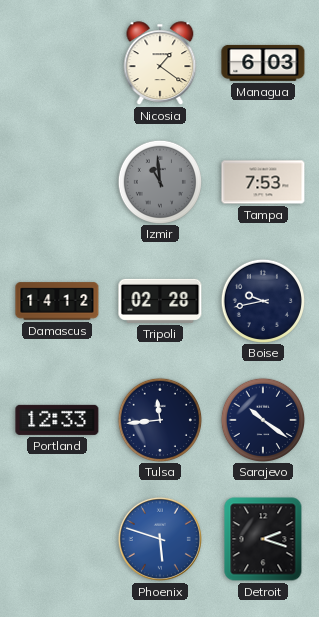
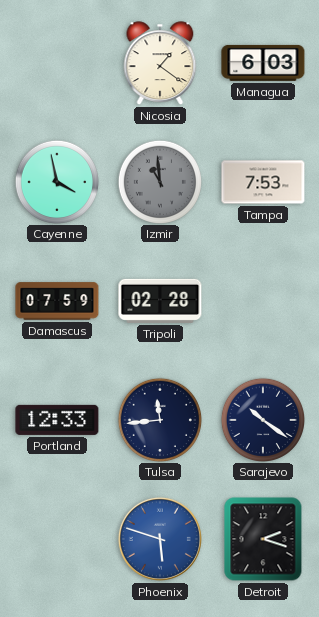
Cayenne: none -> 3:58 (56, 181)
Damascus: 14:12 -> 07:59 (57, 301)
Boise: 9:43 -> none (262, 300)
